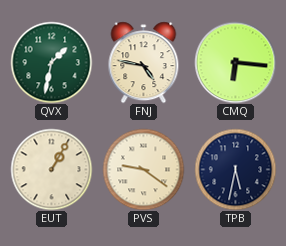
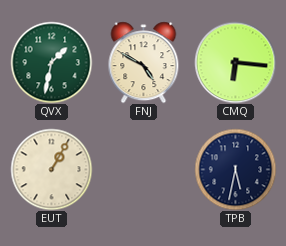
FNJ: 4:47 -> 4:50 (144, 62)
PVS: 9:21 -> none (143, 169)
